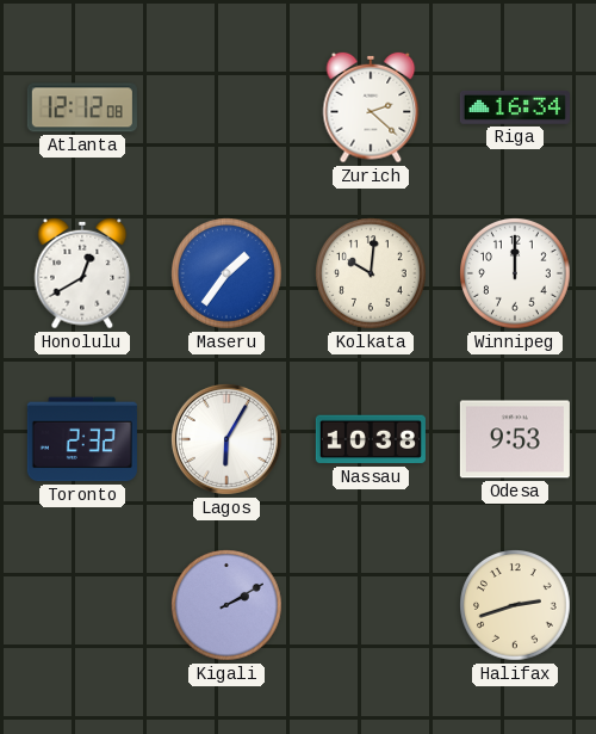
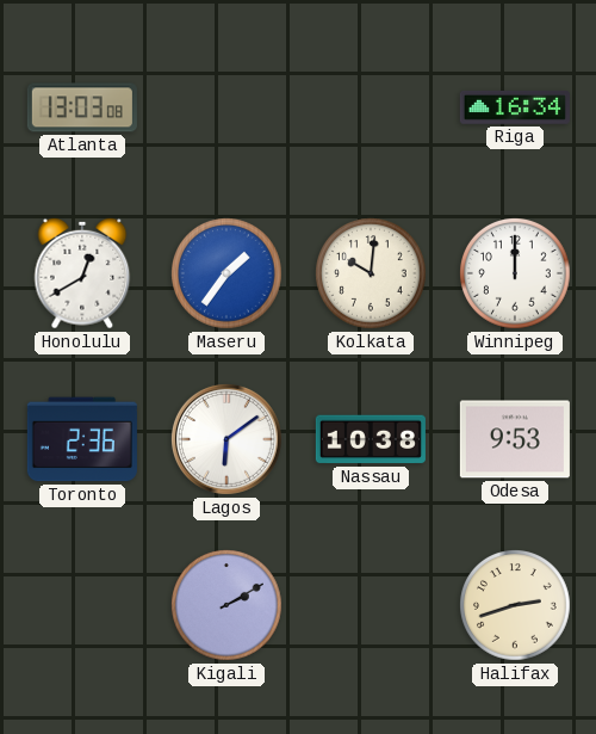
Atlanta: 12:12 -> 13:03 (82, 107)
Zurich: 2:22 -> none (371, 107)
Toronto: 2:32 -> 2:36 (82, 439)
Lagos: 6:05 -> 6:09 (226, 439)
